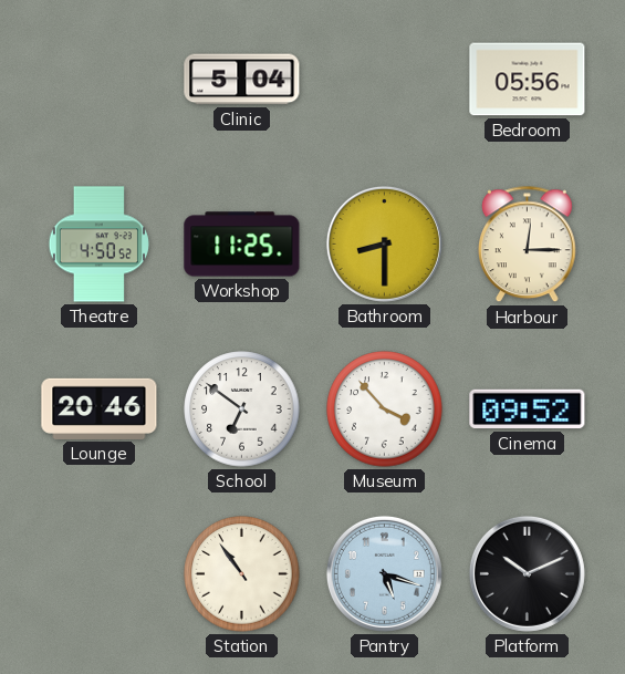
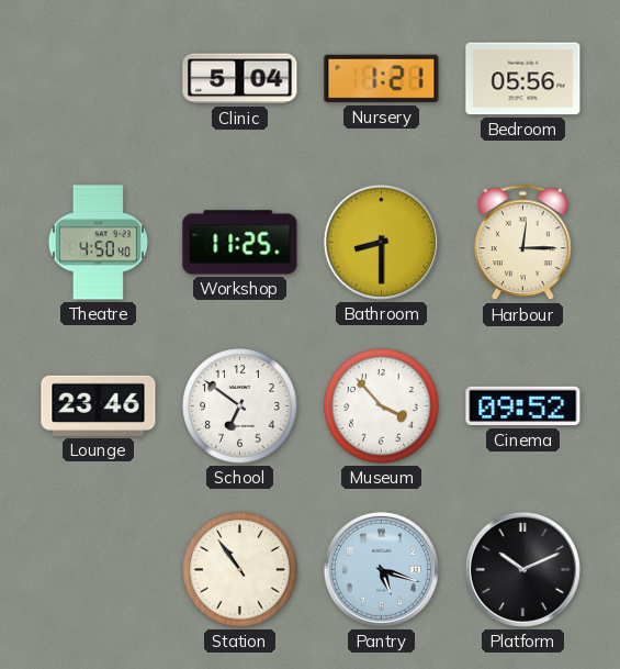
Nursery: none -> 1:21 (382, 79)
Theatre: 4:50:52 -> 4:50:40 (98, 243)
Lounge: 20:46 -> 23:46 (99, 405)
